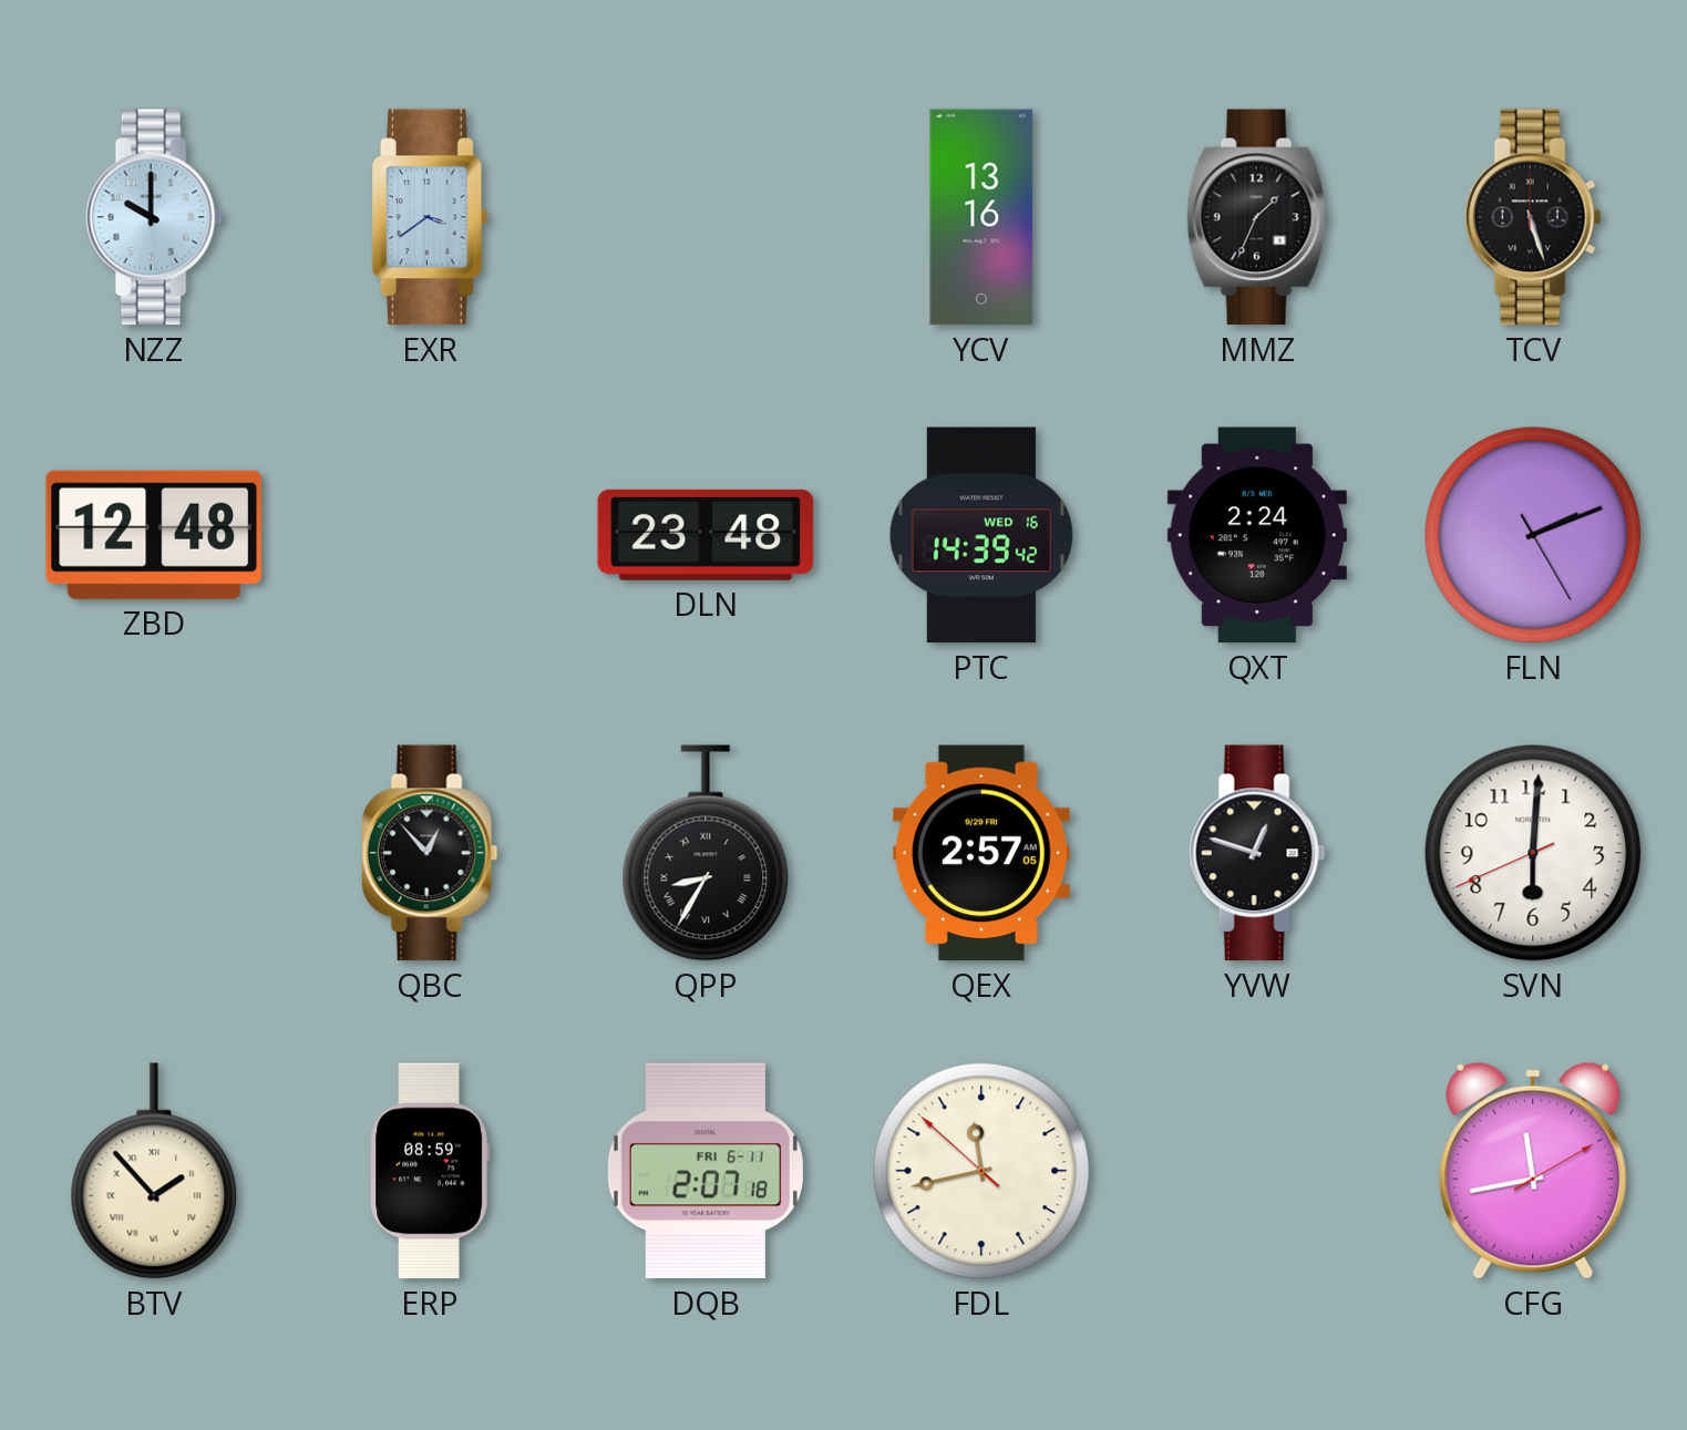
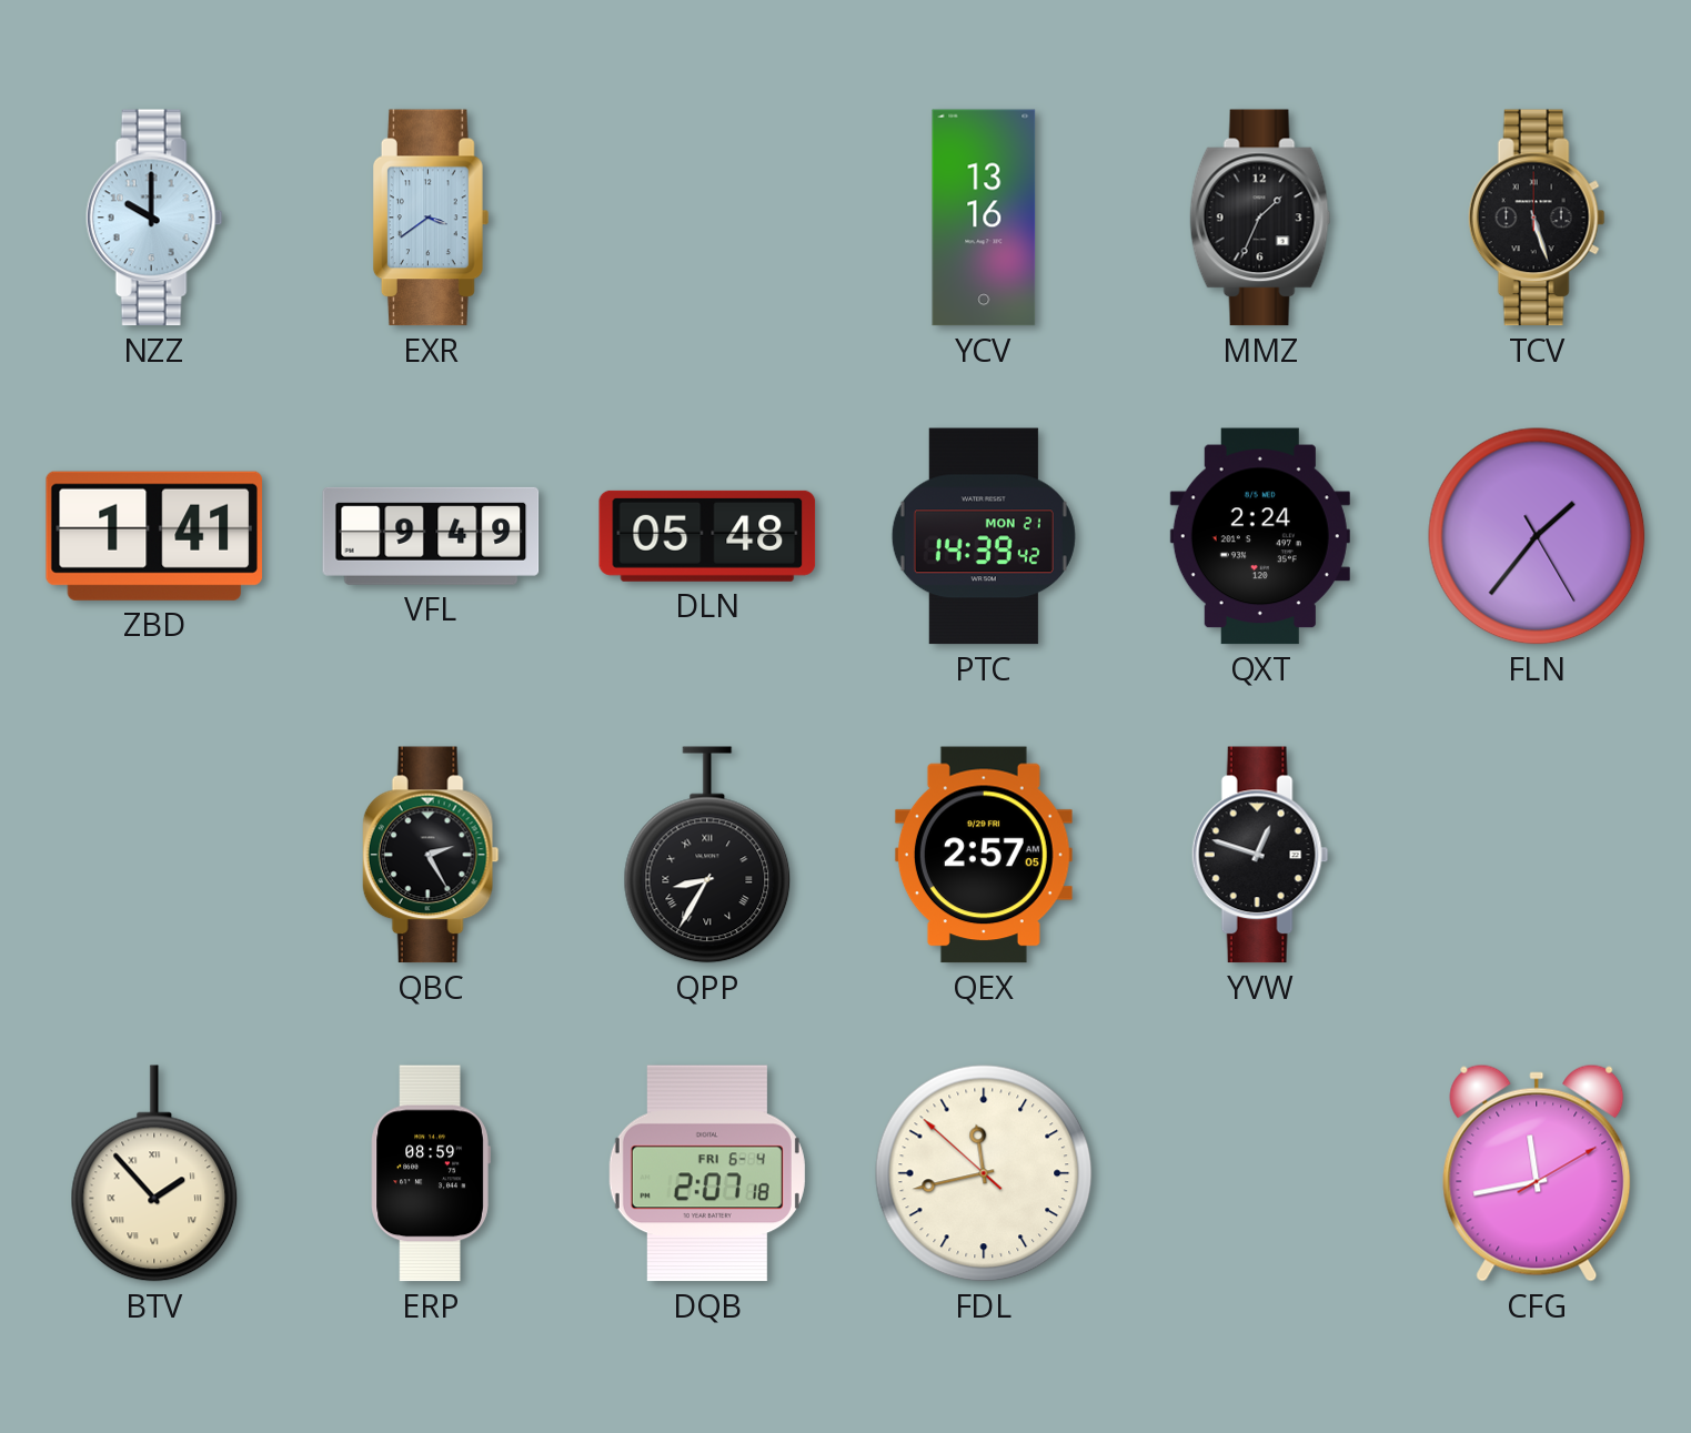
ZBD: 12:48 -> 1:41 (154, 536)
VFL: none -> 9:49 (431, 536)
DLN: 23:48 -> 05:48 (707, 536)
PTC date: WED 16 -> MON 21 (984, 536)
FLN: 2:11 -> 1:36 (1537, 536)
QBC: 12:53 -> 2:25 (431, 855)
SVN: 6:00 -> none (1533, 853)
DQB date: FRI 6-11 -> FRI 6-4 (707, 1173)
